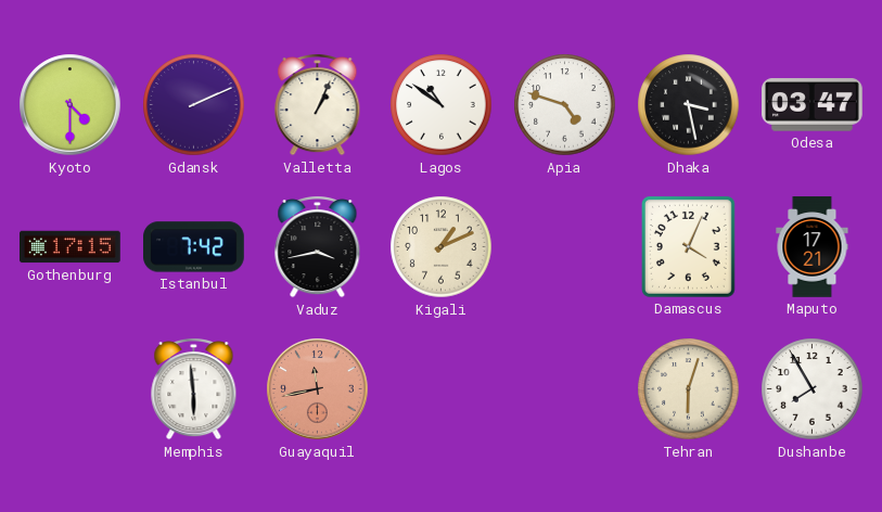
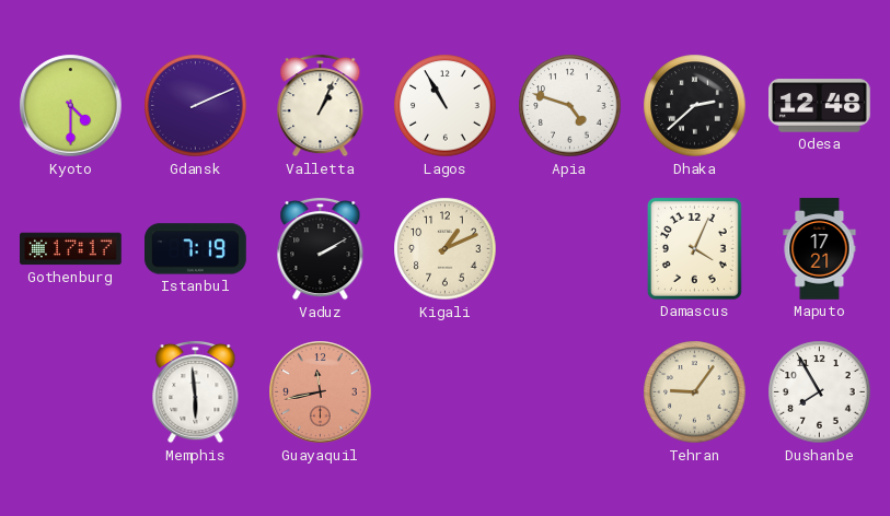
Lagos: 10:51 -> 10:55 (446, 106)
Dhaka: 3:28 -> 2:38 (695, 106)
Odesa: 03:47 -> 12:48 (820, 106)
Gothenburg: 17:15 -> 17:17 (71, 249)
Istanbul: 7:42 -> 7:19 (196, 249)
Vaduz: 3:43 -> 2:10 (321, 249)
Tehran: 6:03 -> 9:06 (695, 392)
